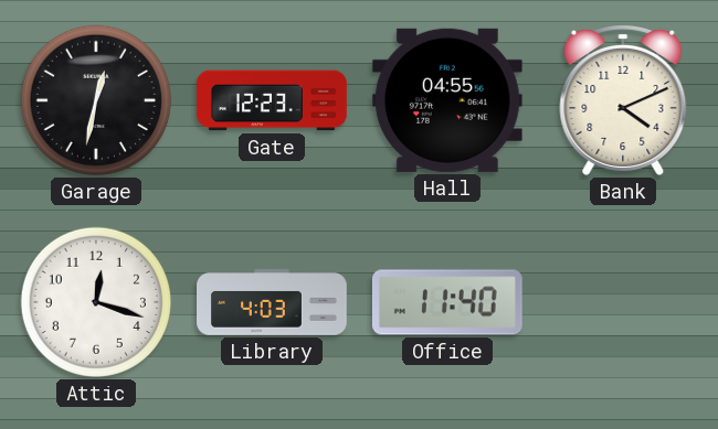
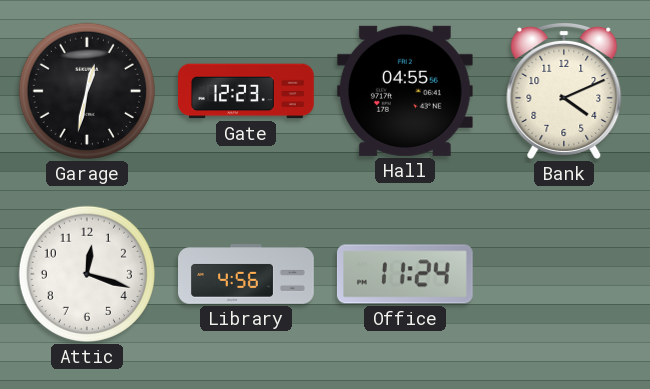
Library: 4:03 -> 4:56 (246, 274)
Office: 11:40 -> 11:24 (405, 274)
